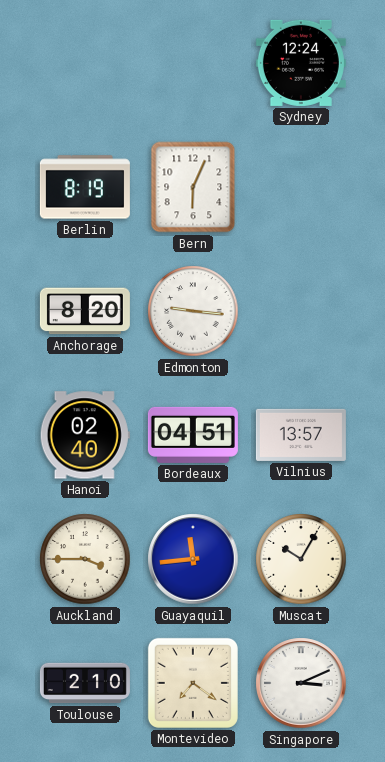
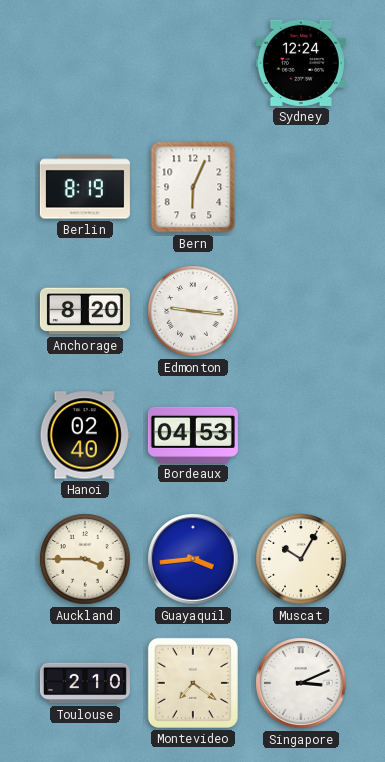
Bordeaux: 04:51 -> 04:53 (193, 435)
Vilnius: 13:57 -> none (301, 435)
Guayaquil: 11:44 -> 3:44 (193, 559)
